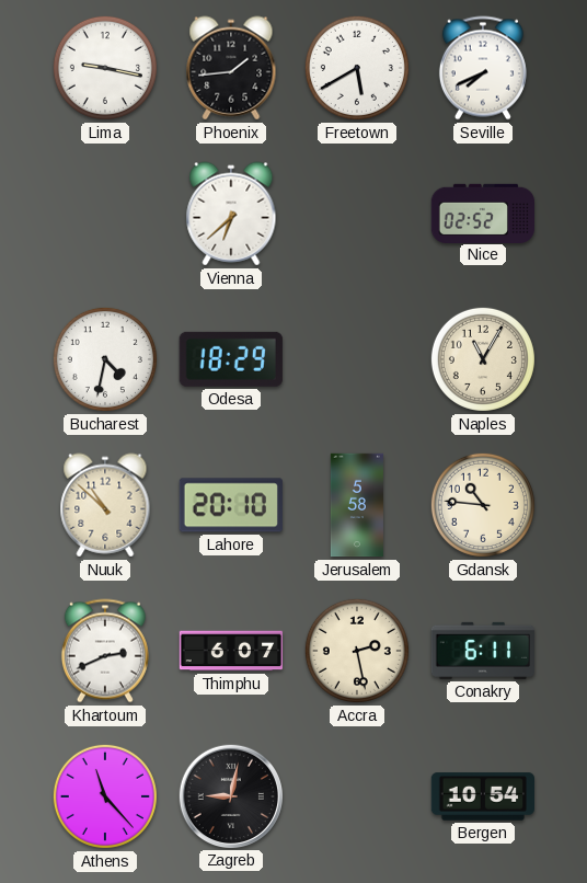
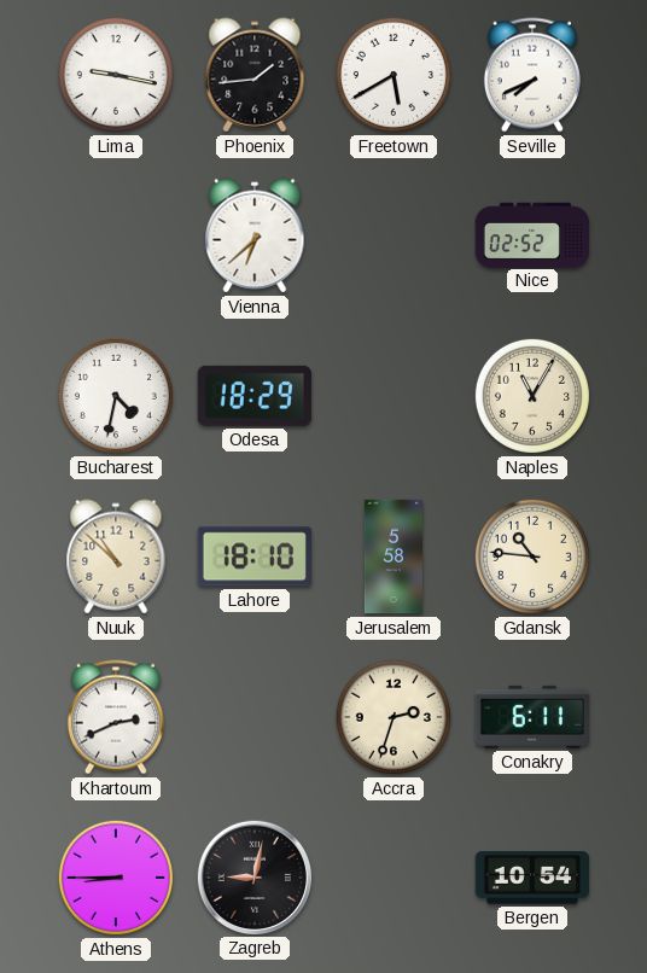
Lahore: 20:10 -> 18:10 (255, 557)
Thimphu: 6:07 -> none (231, 651)
Accra: 2:28 -> 2:33 (394, 717)
Athens: 11:23 -> 8:45 (116, 878)
